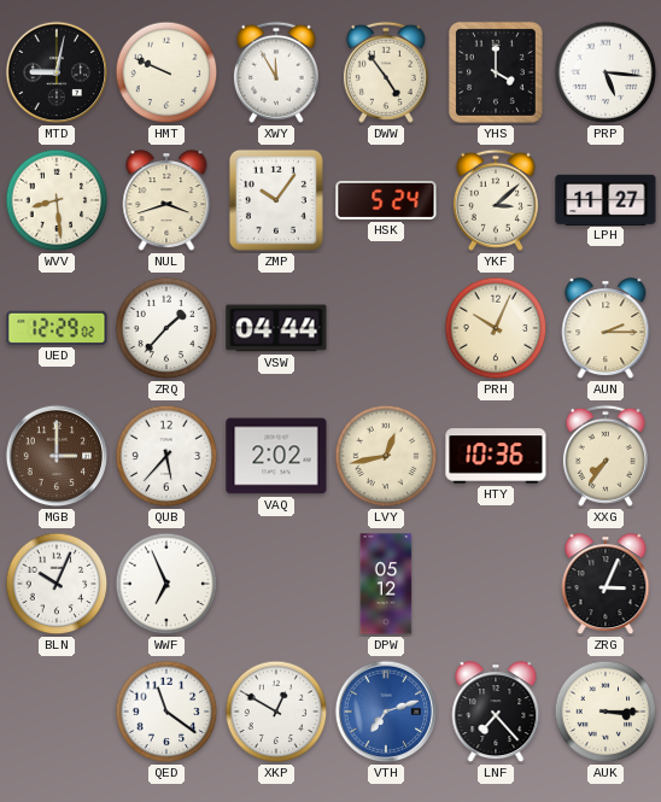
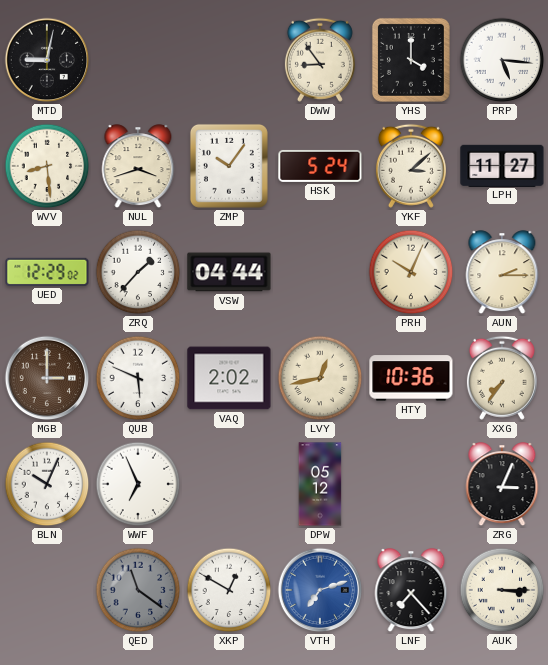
HMT: 9:49 -> none (166, 72)
XWY: 11:55 -> none (276, 72)
DWW: 4:54 -> 8:54 (320, 60)
QUB: 5:37 -> 5:49 (138, 378)
QED dial: white -> grey (138, 590)
